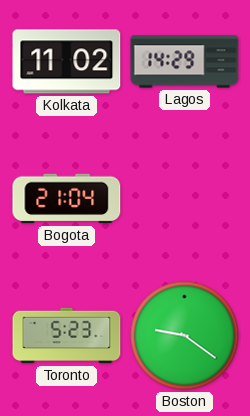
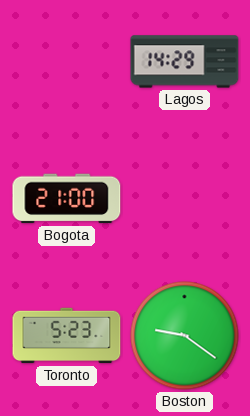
Kolkata: 11:02 -> none (67, 62)
Bogota: 21:04 -> 21:00 (67, 199)
